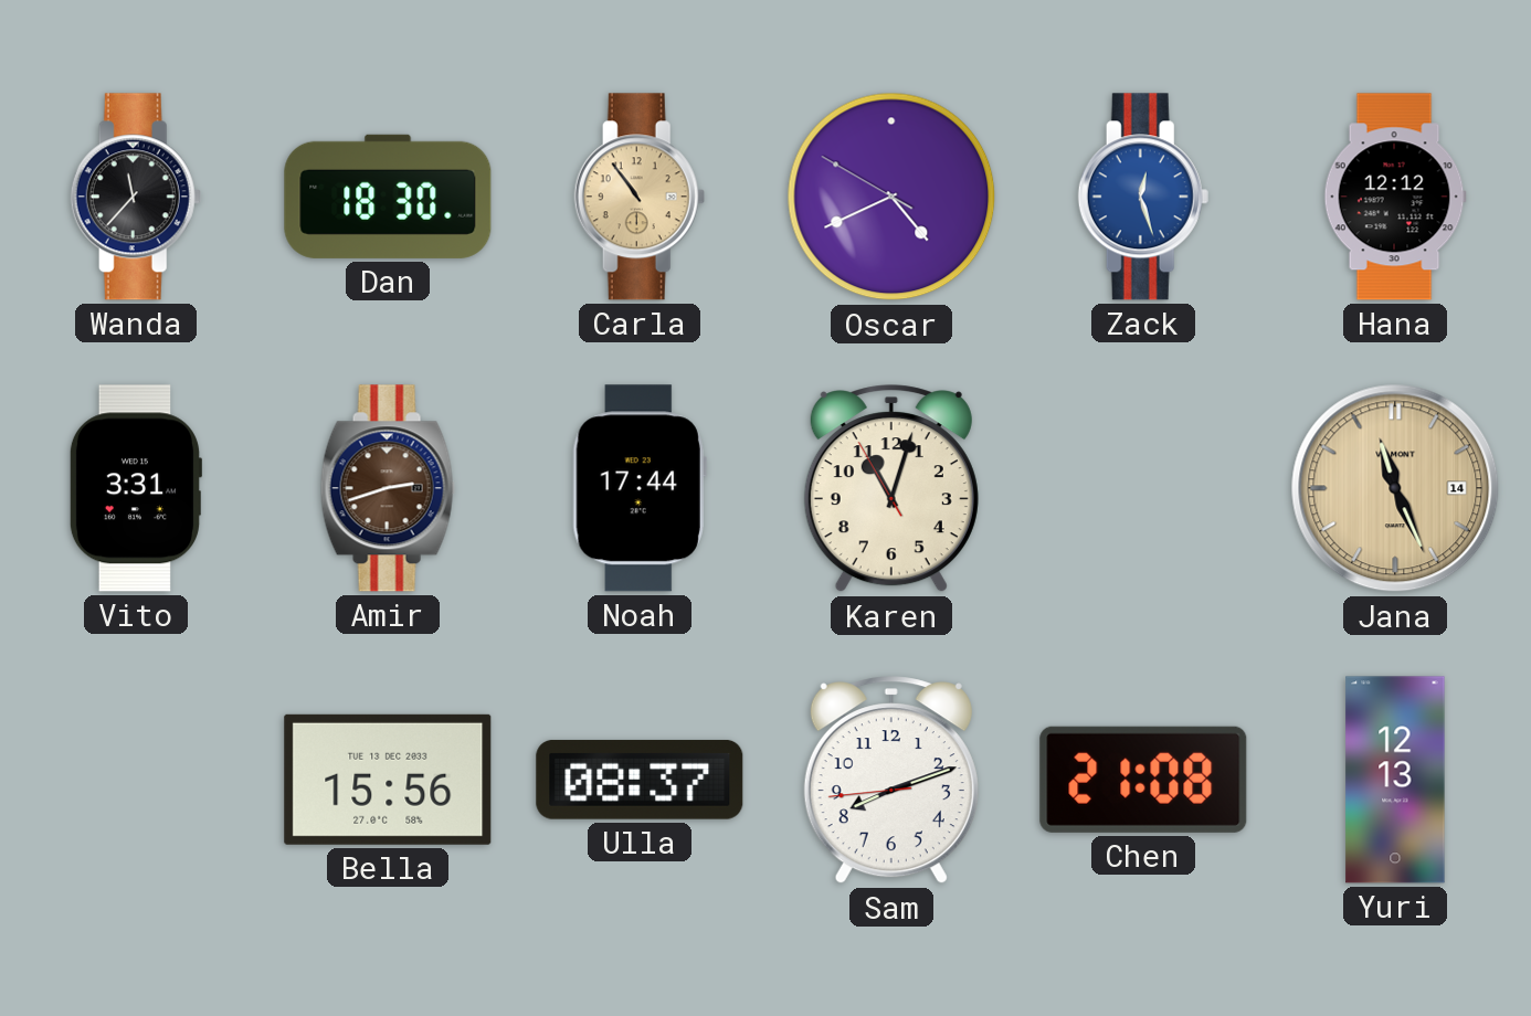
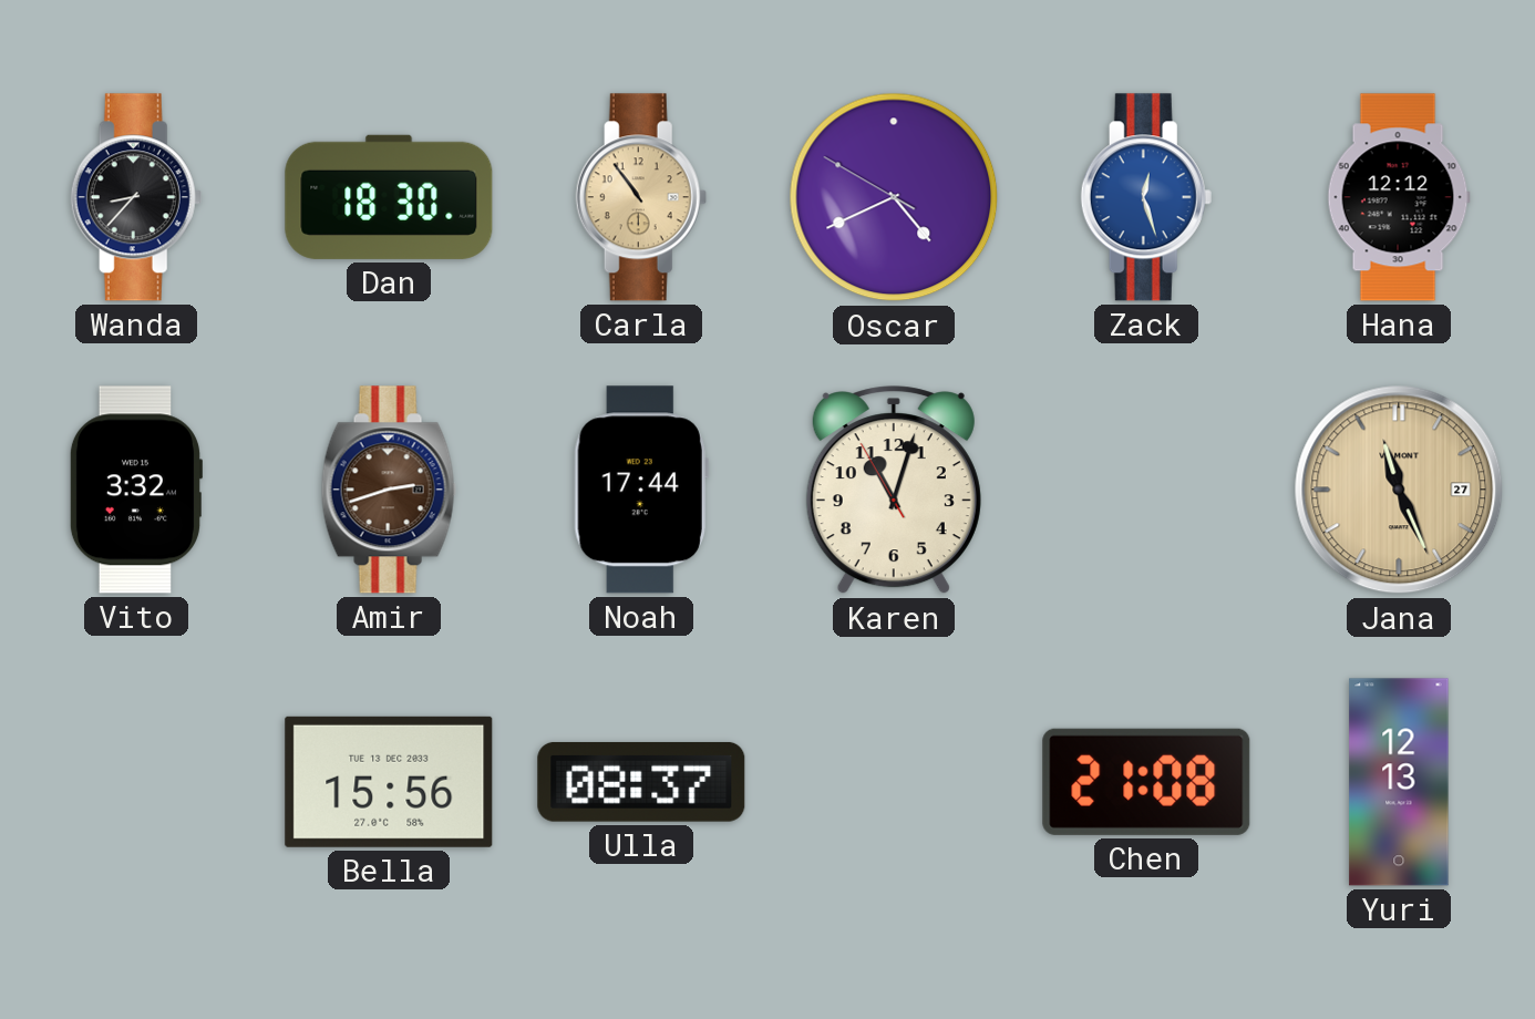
Wanda: 11:37 -> 8:37 (136, 197)
Vito: 3:31 -> 3:32 (135, 490)
Jana date: 14 -> 27 (1399, 490)
Sam: 8:11 -> none (891, 781)
